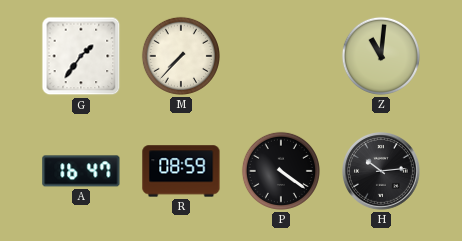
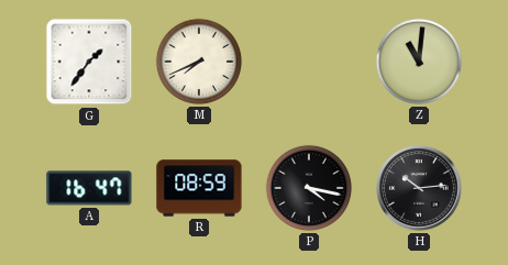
M: 7:37 -> 7:41 (199, 62)
P: 4:21 -> 4:17 (309, 188)
